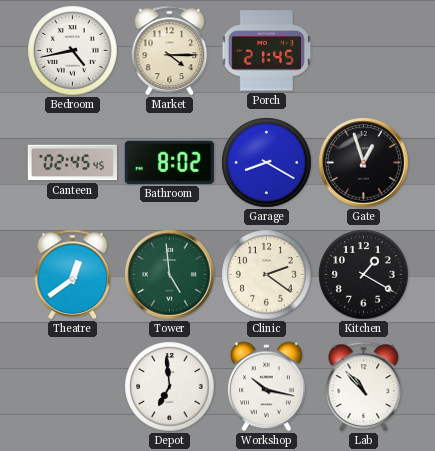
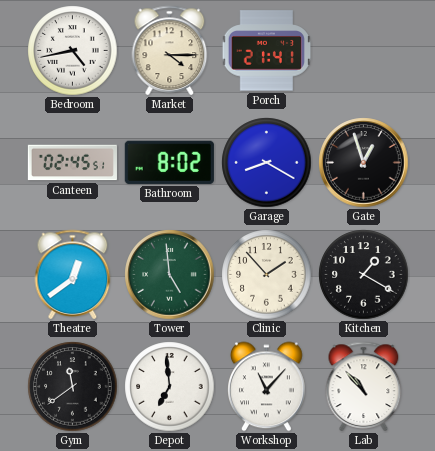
Porch: 21:45 -> 21:41 (267, 51)
Canteen: 02:45:45 -> 02:45:51 (72, 163)
Clinic: 2:21 -> 1:53 (267, 275)
Gym: none -> 11:39 (73, 387)
Workshop: 10:17 -> 11:07 (267, 387)
